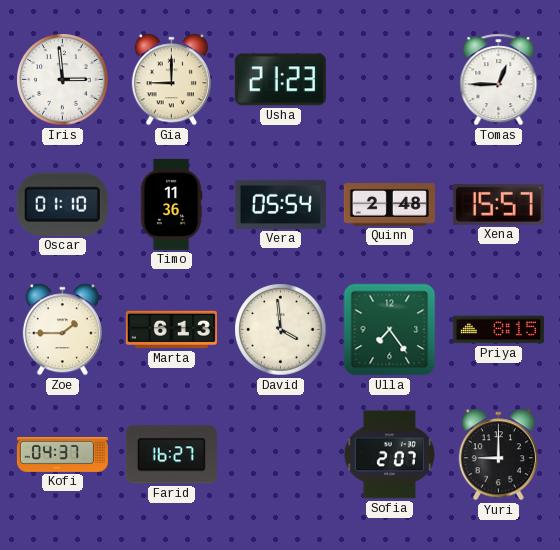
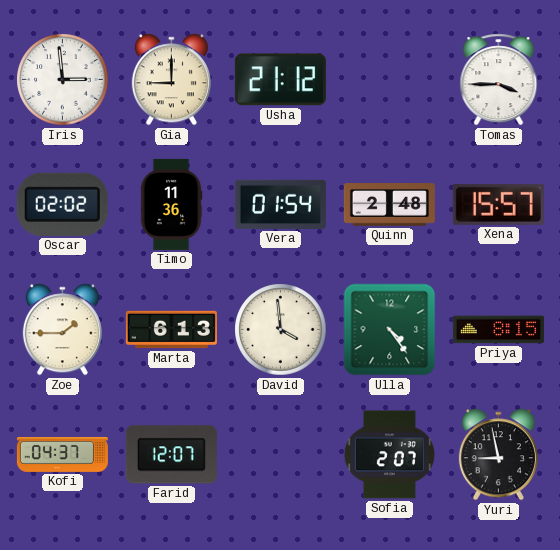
Usha: 21:23 -> 21:12 (280, 80)
Tomas: 12:45 -> 3:45 (499, 80)
Oscar: 01:10 -> 02:02 (62, 204)
Vera: 05:54 -> 01:54 (280, 204)
Ulla: 7:24 -> 4:24 (390, 330)
Farid: 16:27 -> 12:07 (171, 455)
Yuri: 9:00 -> 8:58 (498, 455)
